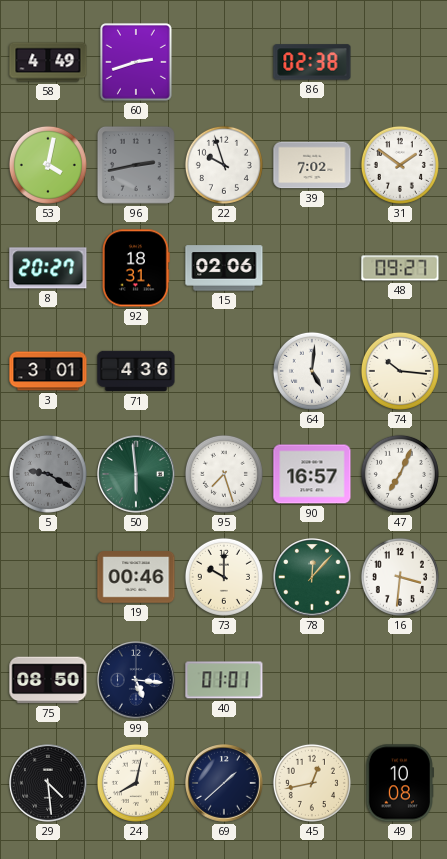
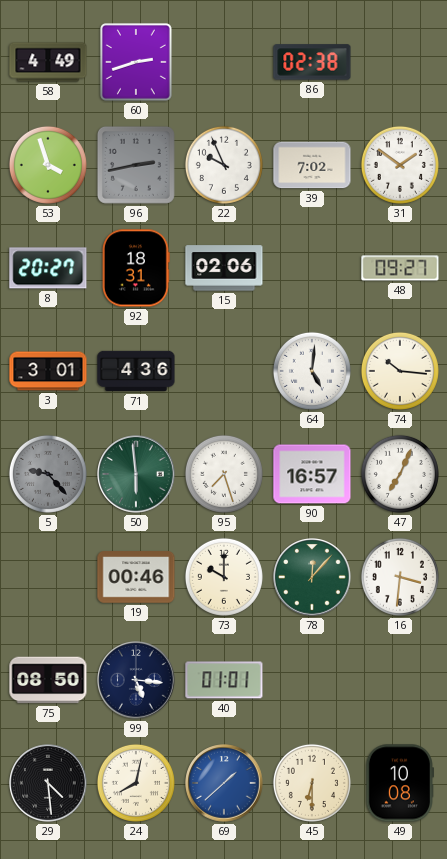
53: 4:02 -> 3:57 (48, 165)
22: 9:57 -> 9:56 (224, 165)
5: 9:20 -> 9:23 (48, 474)
69 dial: navy -> blue (224, 783)
45: 12:43 -> 6:30 (312, 783)
